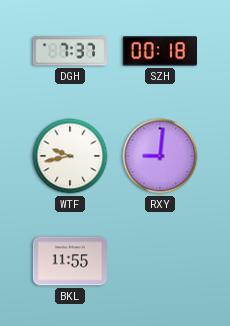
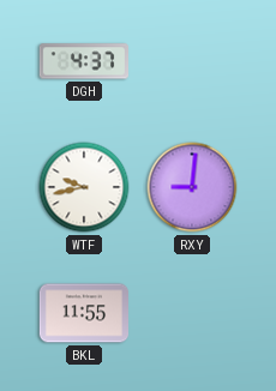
DGH: 7:37 -> 4:37 (83, 61)
SZH: 00:18 -> none (159, 51)
